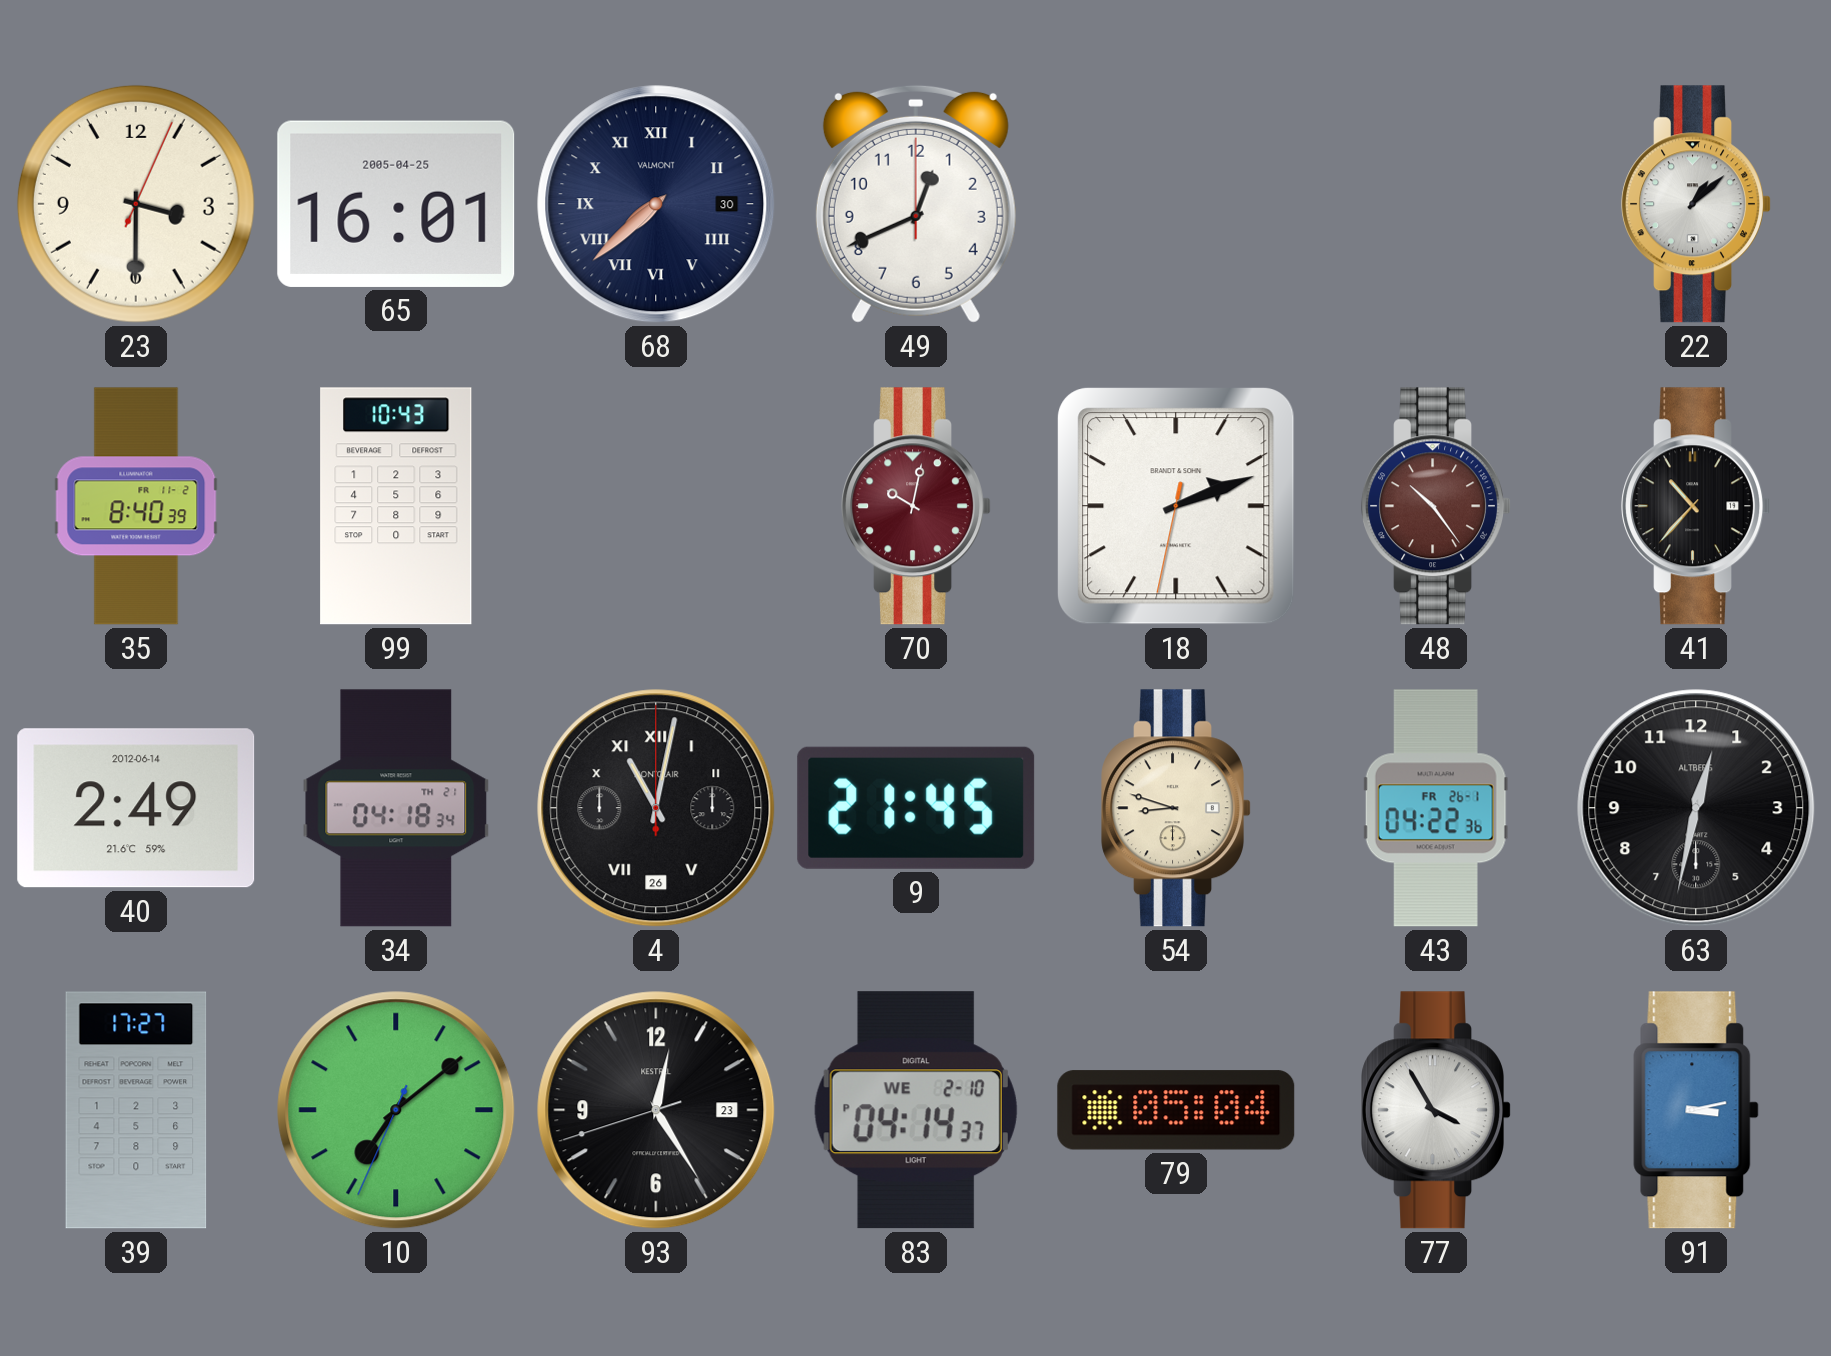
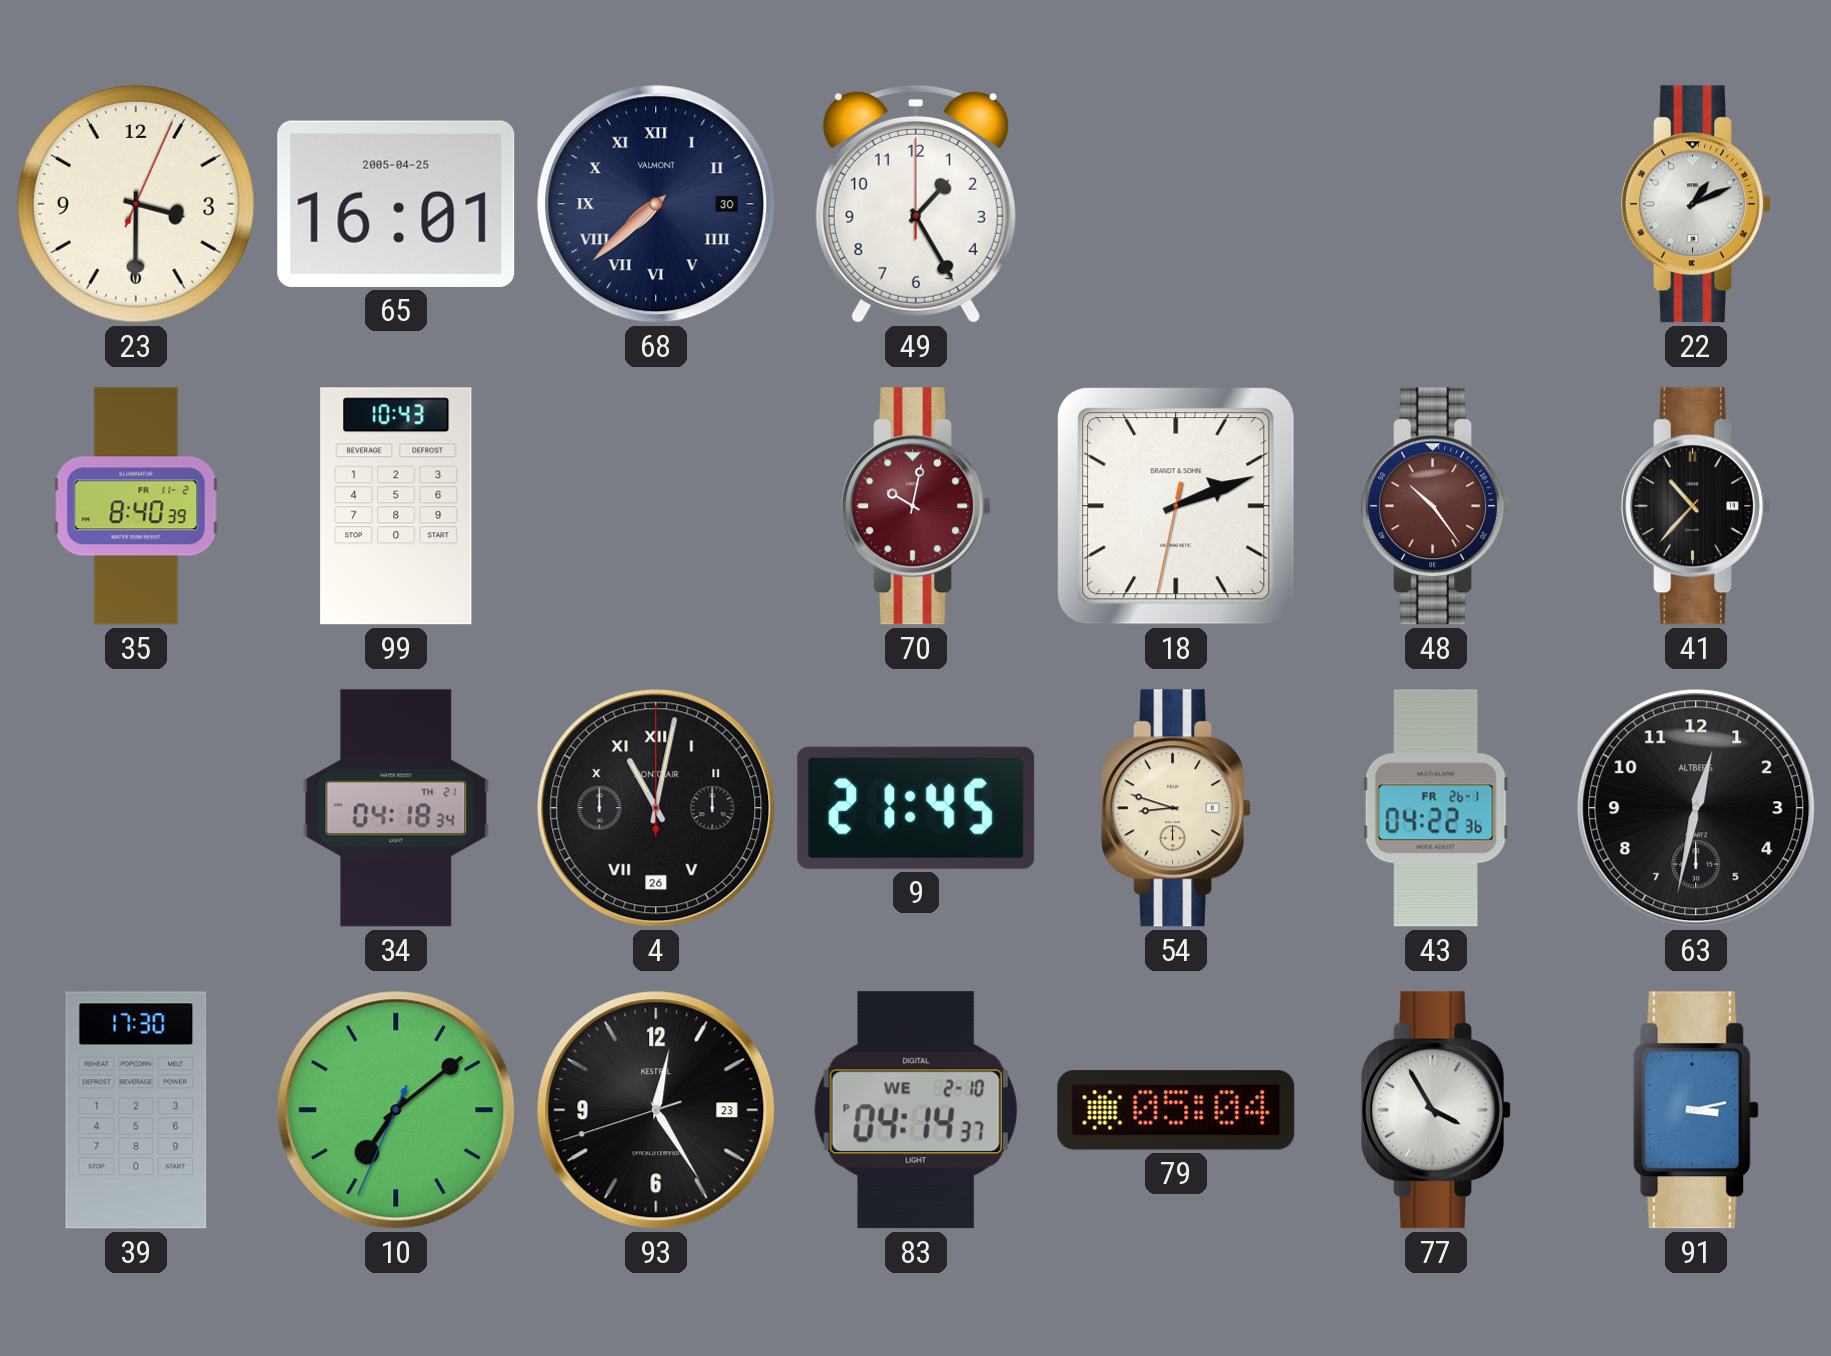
49: 12:41 -> 1:25 (916, 204)
22: 1:08 -> 1:11 (1696, 204)
40: 2:49 -> none (136, 808)
39: 17:27 -> 17:30 (136, 1110)
